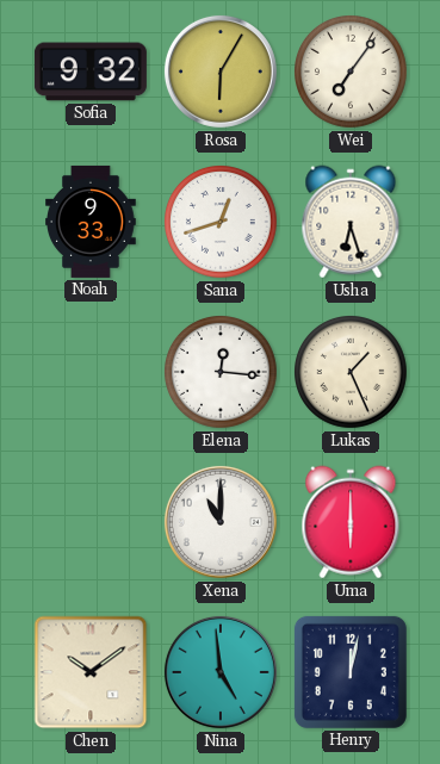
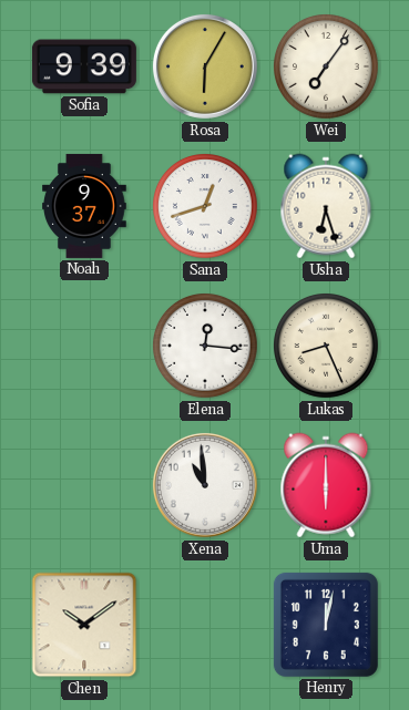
Sofia: 9:32 -> 9:39 (84, 66)
Noah: 9:33 -> 9:37 (85, 206)
Lukas: 1:26 -> 8:26 (327, 347)
Xena: 11:00 -> 10:59 (205, 485)
Nina: 4:59 -> none (221, 672)
